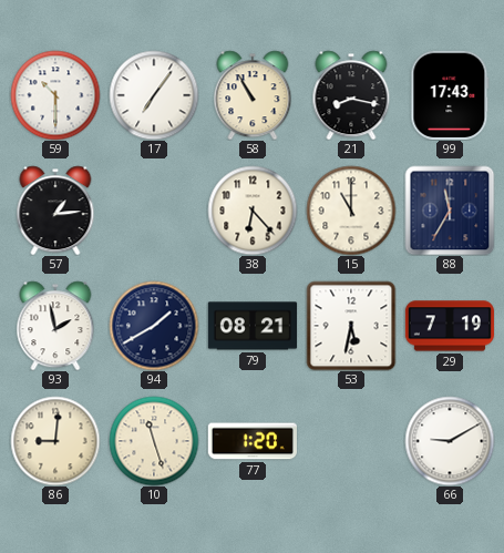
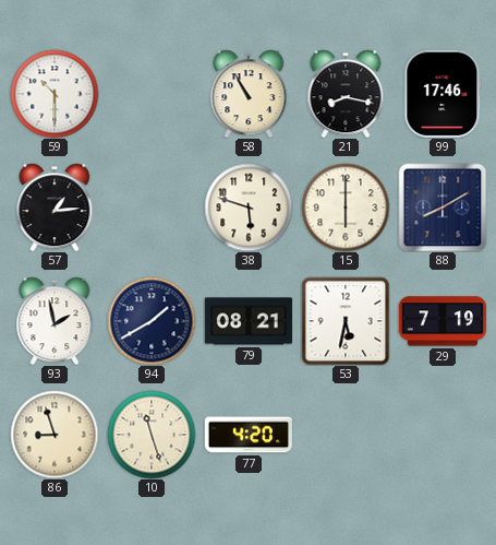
17: 7:06 -> none (154, 95)
99: 17:43 -> 17:46 (443, 94)
38: 6:23 -> 5:48 (249, 208)
15: 11:00 -> 6:00 (346, 208)
88: 11:35 -> 8:10 (443, 208)
86: 9:01 -> 8:57 (55, 435)
77: 1:20 -> 4:20 (249, 435)
66: 9:10 -> none (450, 441)
